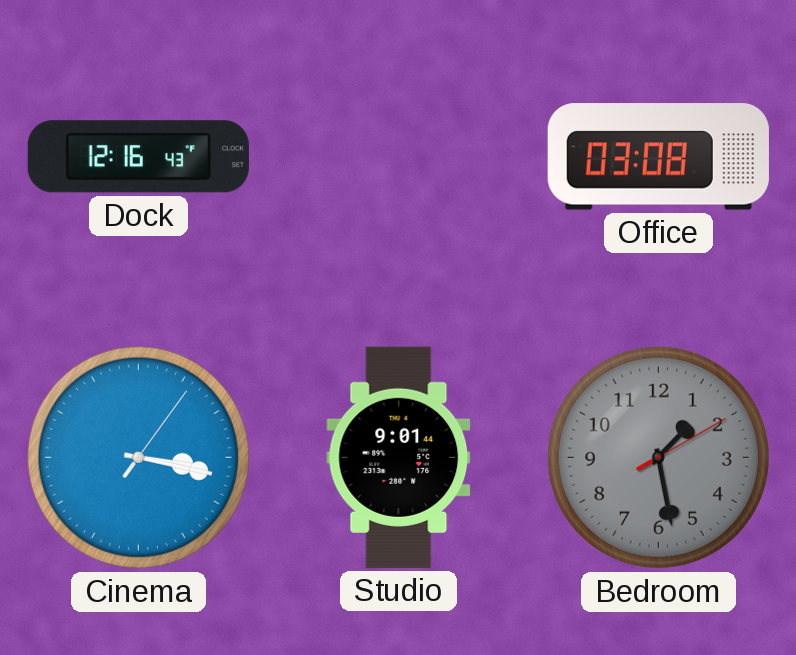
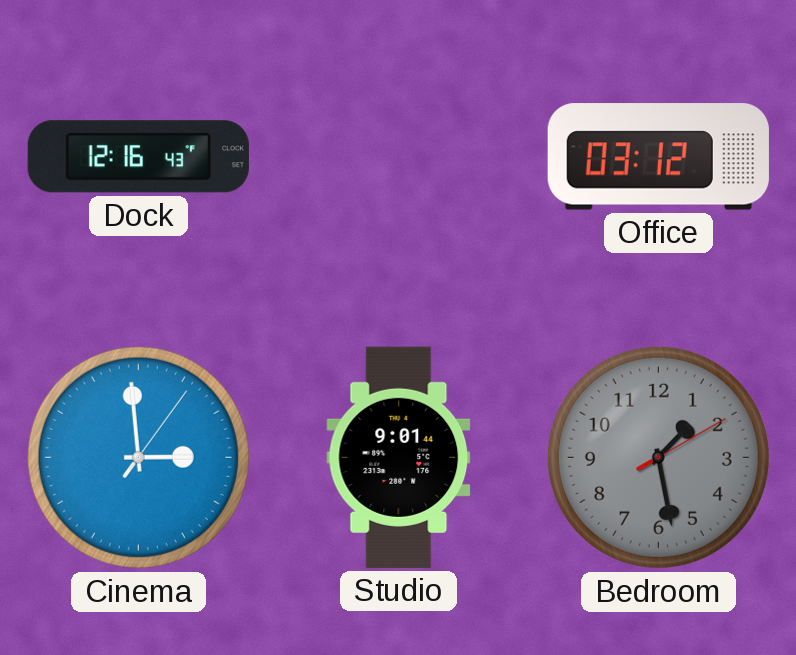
Office: 03:08 -> 03:12 (658, 157)
Cinema: 3:17 -> 2:59 (138, 457)
